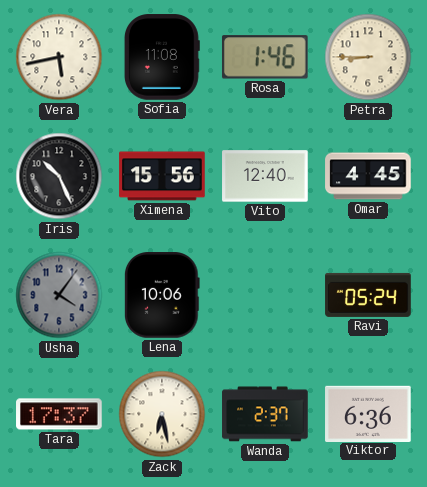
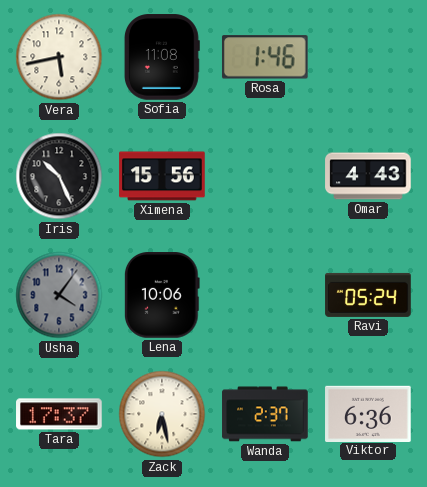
Petra: 8:45 -> none (368, 57)
Vito: 12:40 -> none (265, 176)
Omar: 4:45 -> 4:43 (368, 176)
